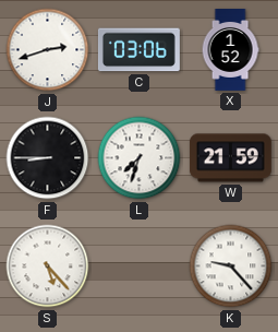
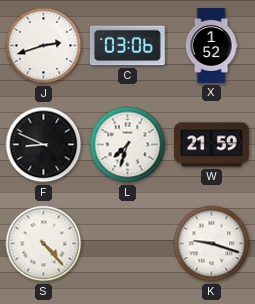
F: 8:45 -> 8:49 (44, 145)
S: 5:23 -> 4:23 (44, 244)
K: 9:23 -> 9:18 (212, 244)
